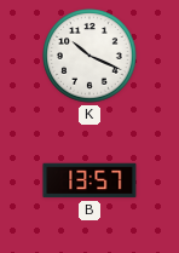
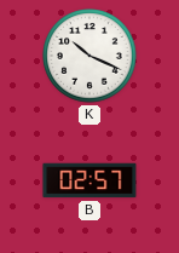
B: 13:57 -> 02:57 (89, 180)
